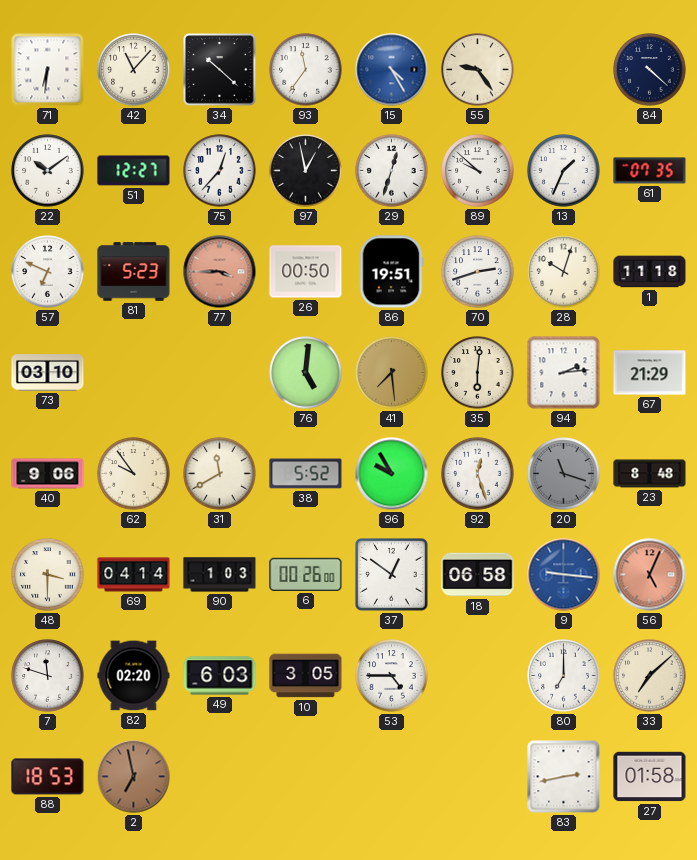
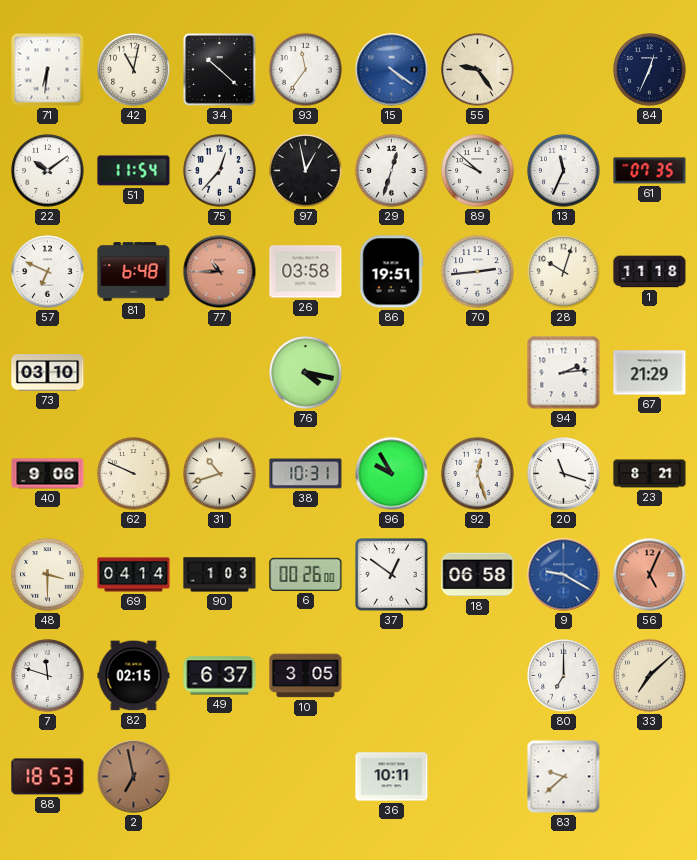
42: 11:07 -> 11:02 (134, 70)
15: 4:25 -> 4:21 (392, 70)
84: 4:22 -> 12:34 (650, 70)
51: 12:27 -> 11:54 (134, 171)
13: 1:34 -> 11:34 (564, 171)
81: 5:23 -> 6:48 (134, 272)
77: 3:45 -> 10:45 (220, 272)
26: 00:50 -> 03:58 (306, 272)
70: 2:42 -> 2:44 (478, 272)
76: 5:01 -> 4:17 (306, 373)
41: 7:29 -> none (392, 373)
35: 6:01 -> none (478, 373)
62: 9:54 -> 9:49 (134, 474)
31: 11:40 -> 10:42 (220, 474)
38: 5:52 -> 10:31 (306, 474)
20 dial: grey -> white (564, 474)
23: 8:48 -> 8:21 (650, 474)
9: 9:16 -> 9:20 (564, 575)
82: 02:20 -> 02:15 (134, 676)
49: 6:03 -> 6:37 (220, 676)
53: 4:45 -> none (392, 676)
36: none -> 10:11 (392, 777)
83: 2:43 -> 9:38 (564, 777)
27: 01:58 -> none (650, 777)
